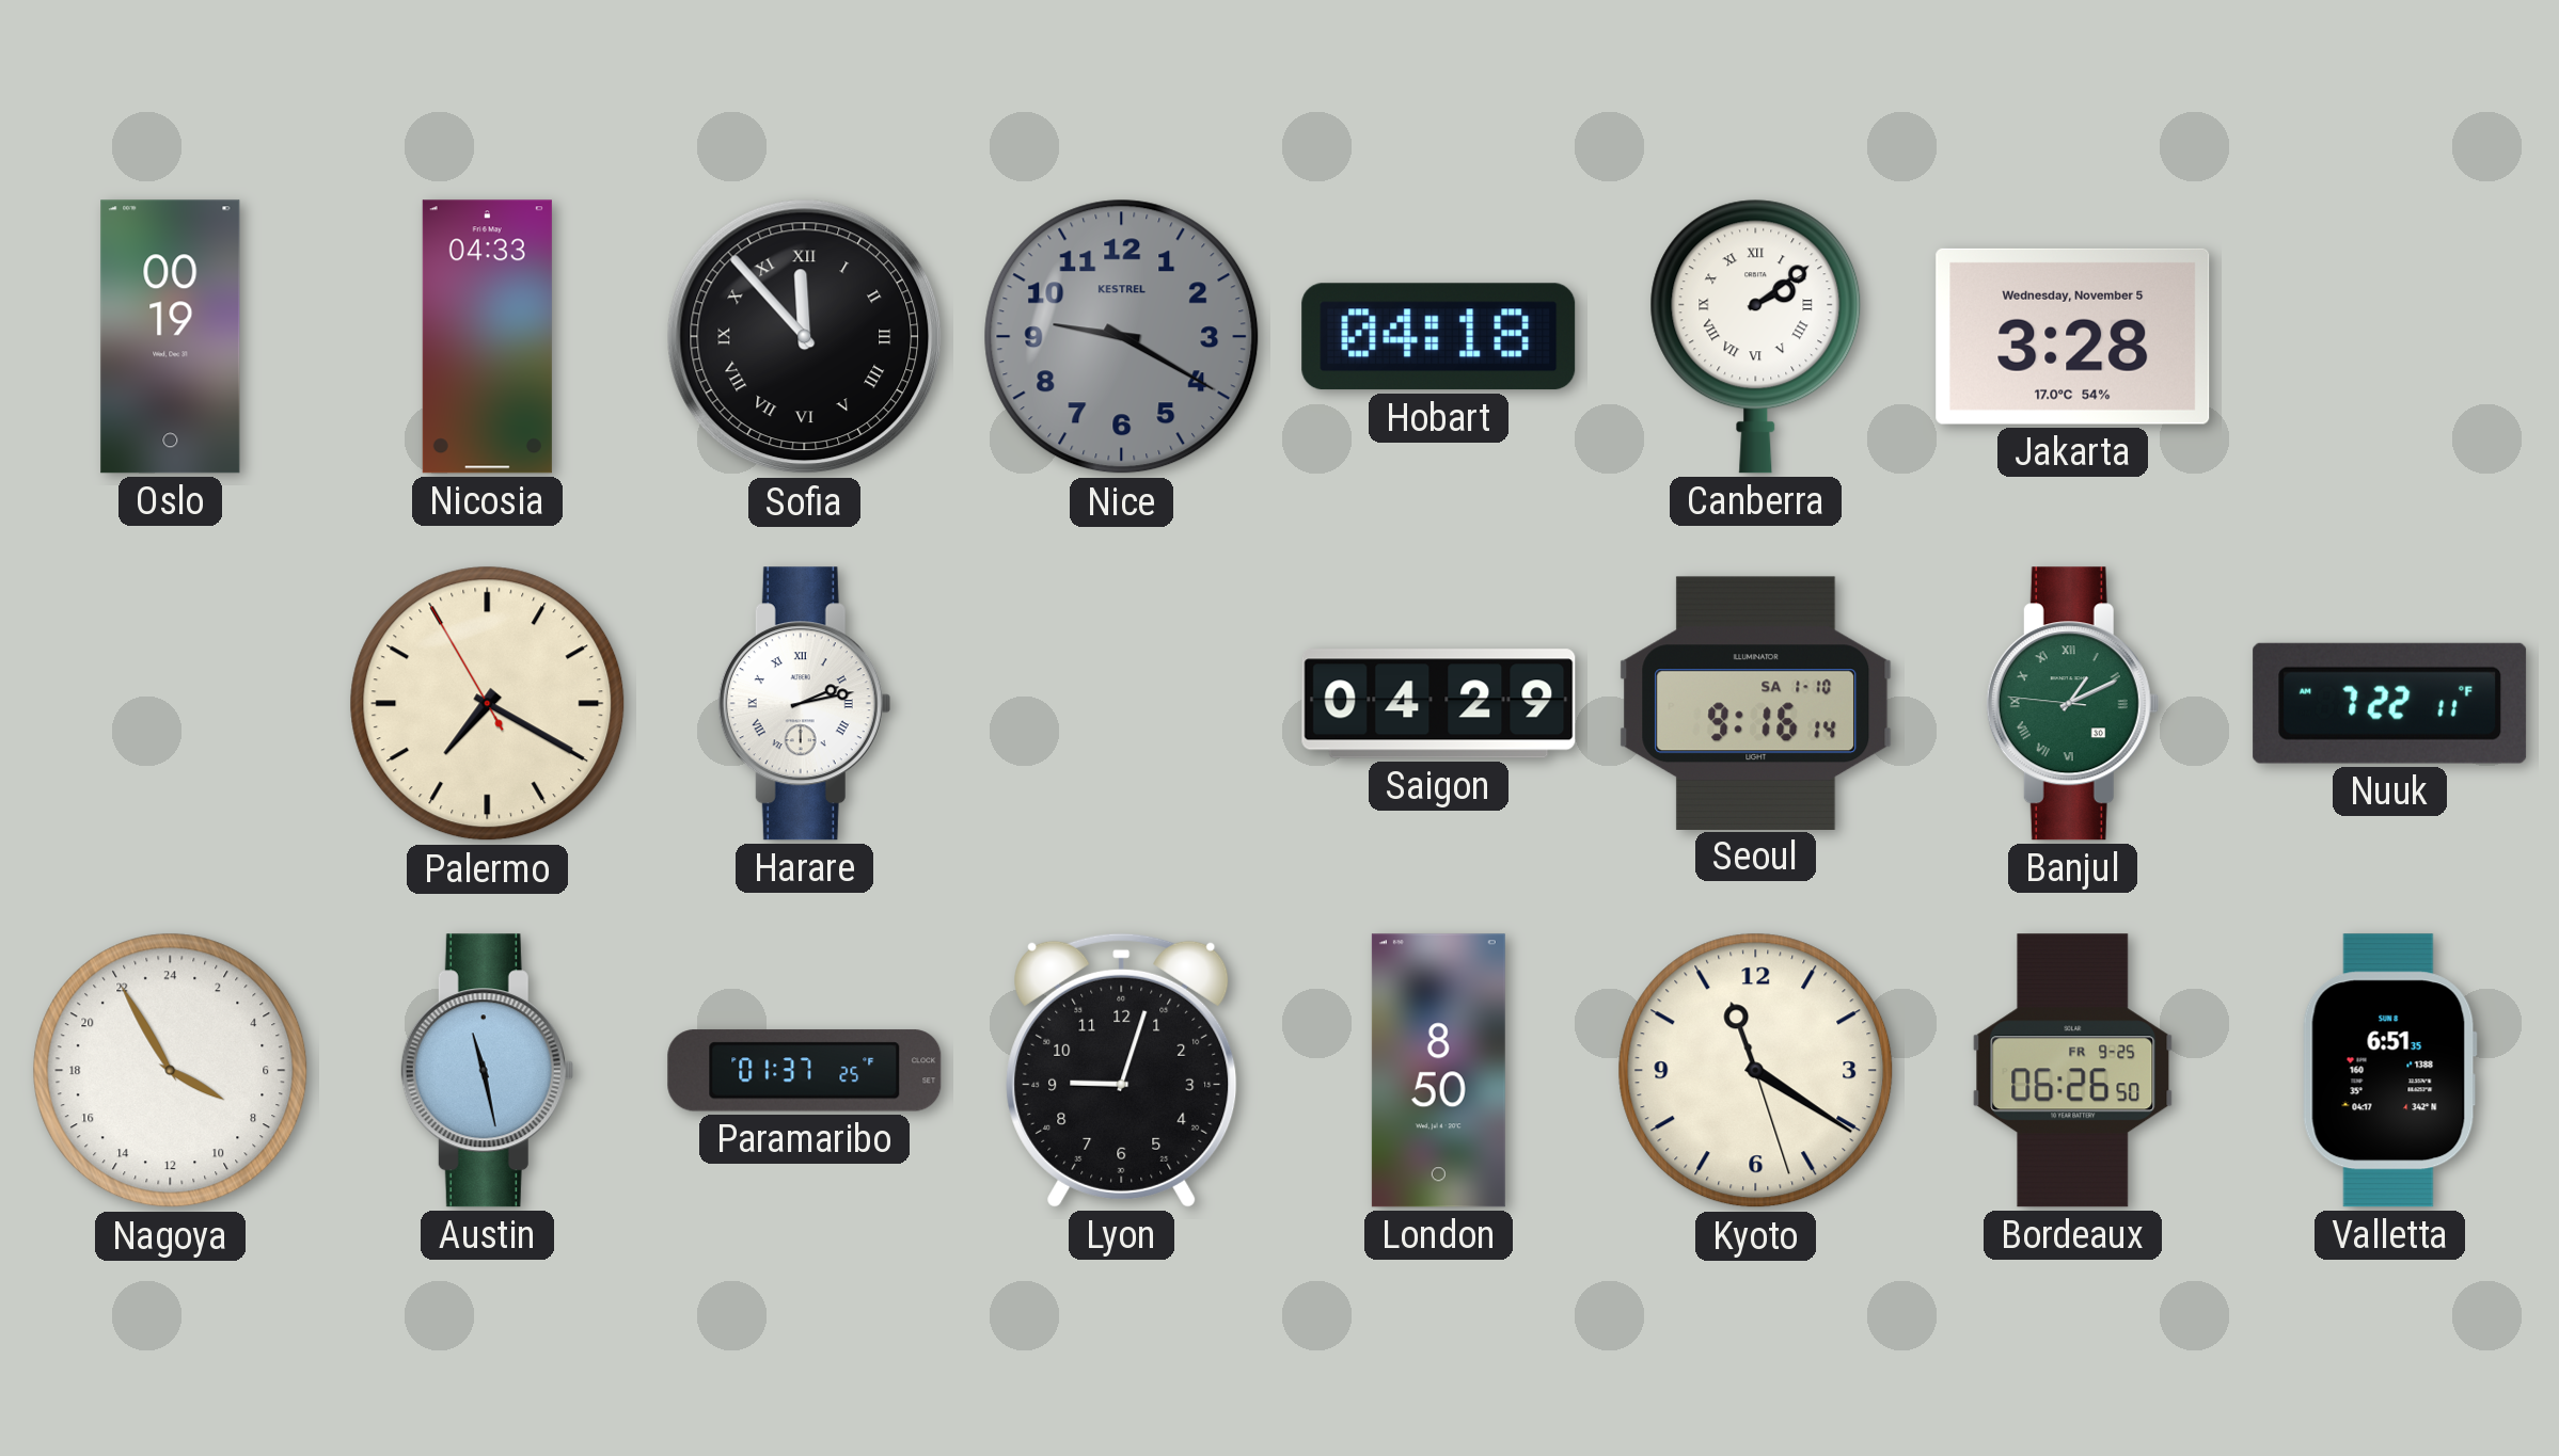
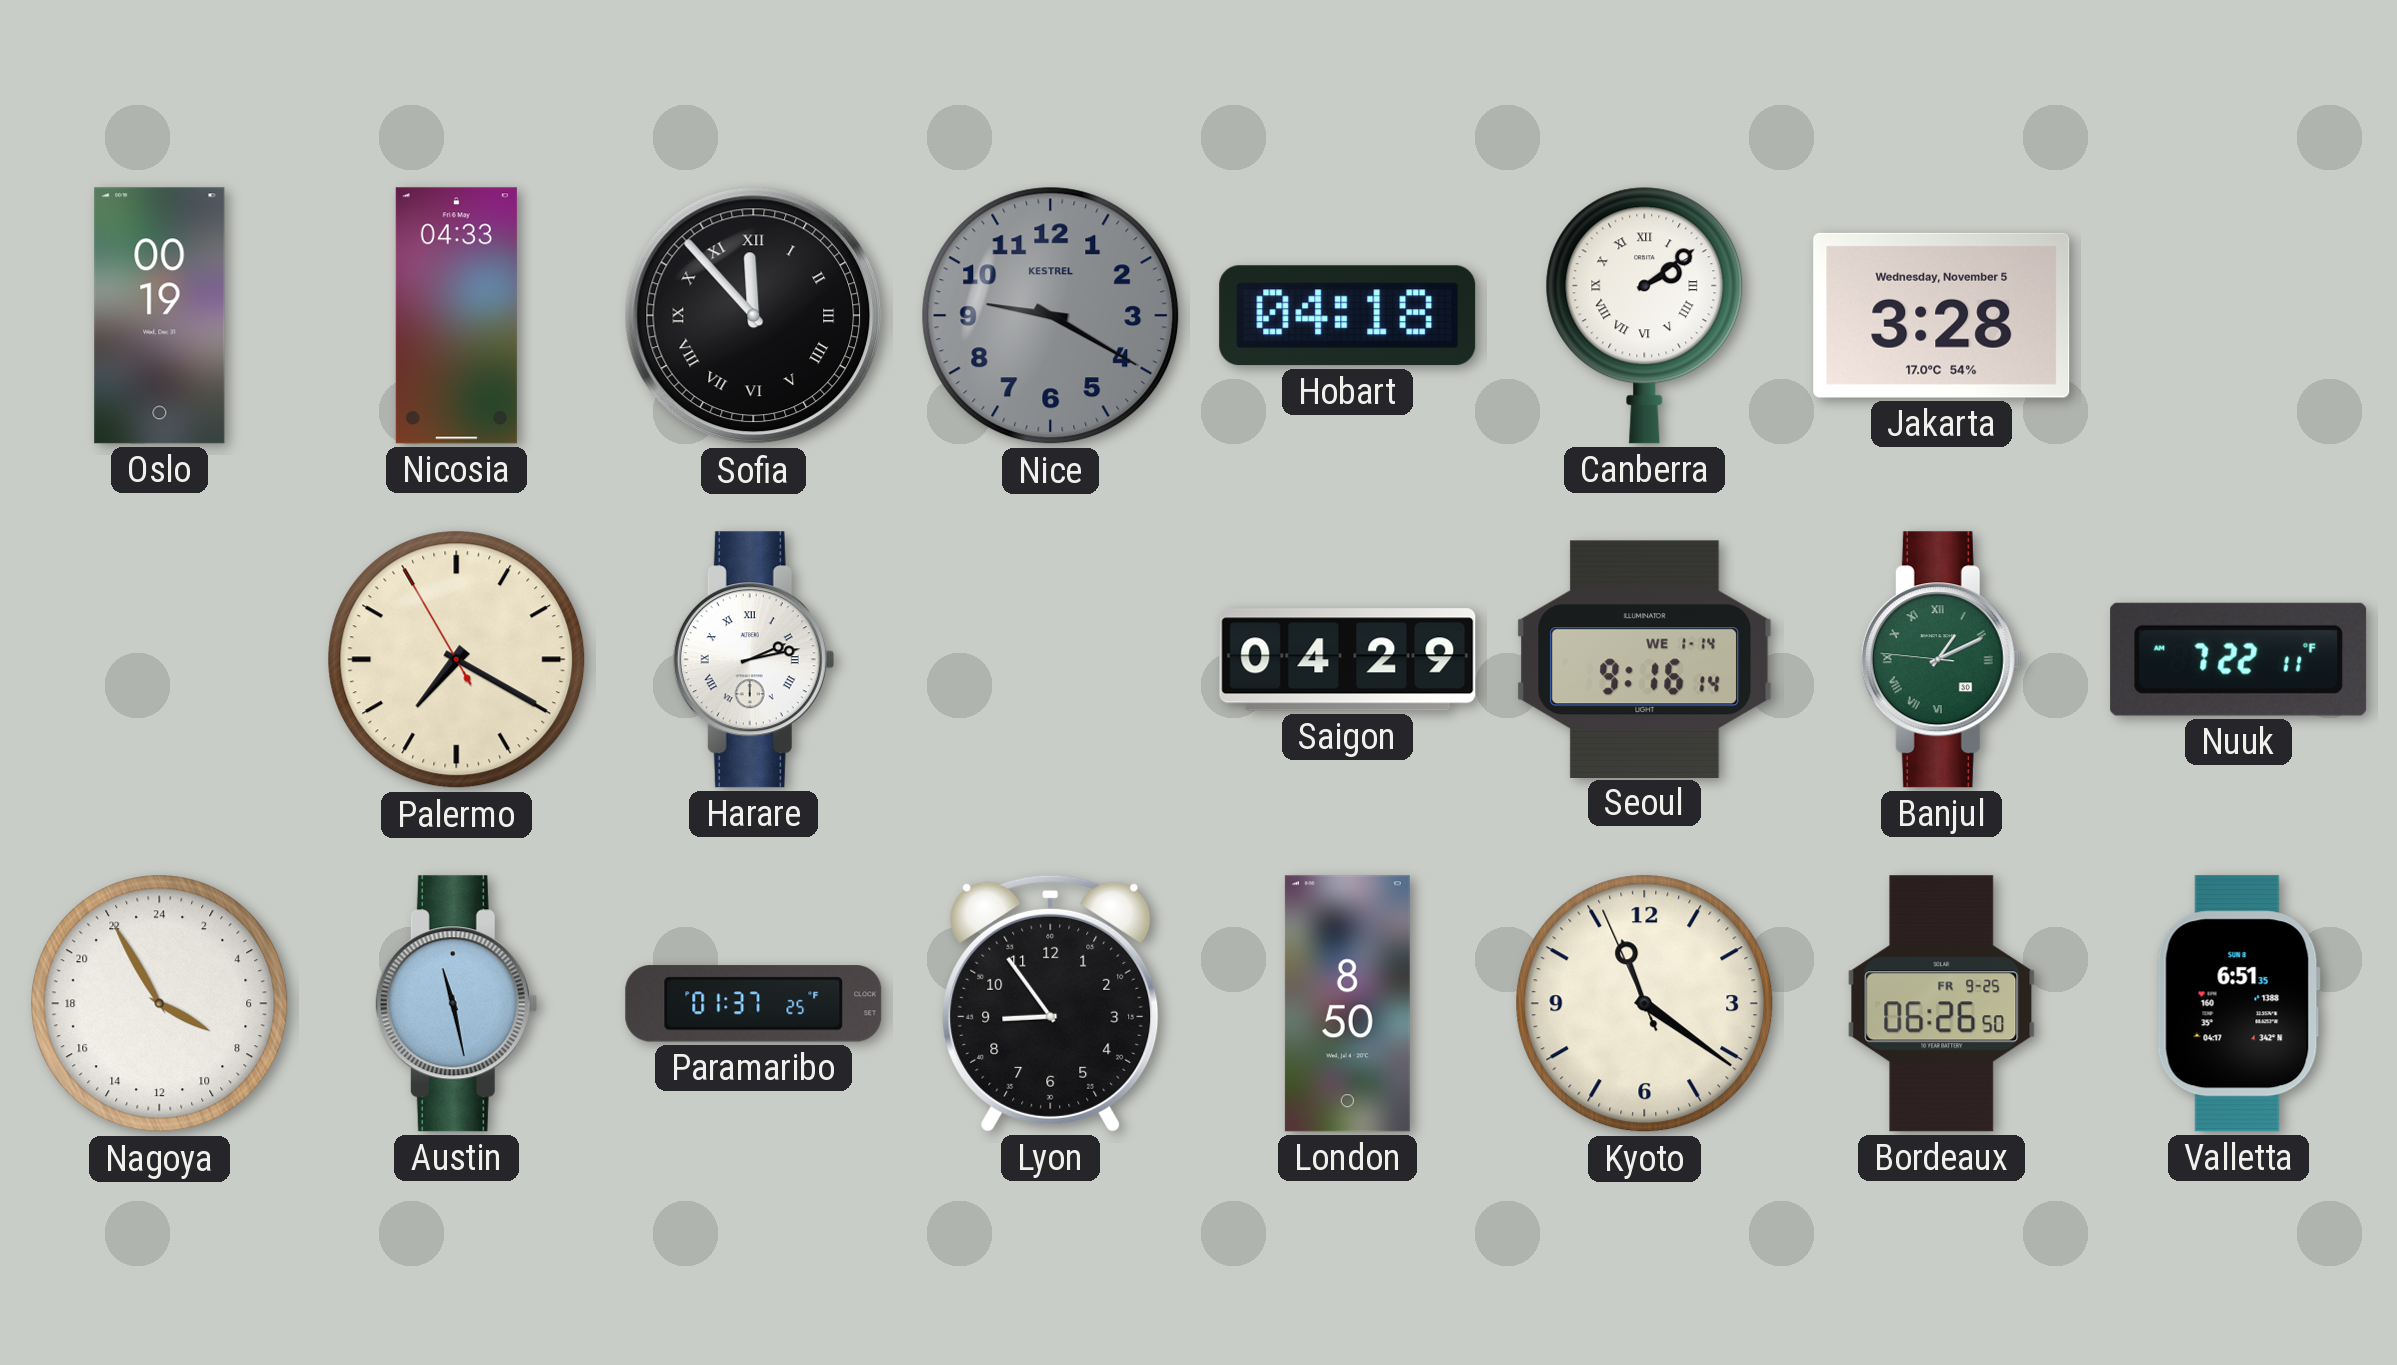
Seoul date: SA 1-10 -> WE 1-14 (1645, 659)
Lyon: 9:03 -> 8:54 (1051, 1003)
Kyoto: 11:20:27 -> 11:20:56 (1645, 1004)
